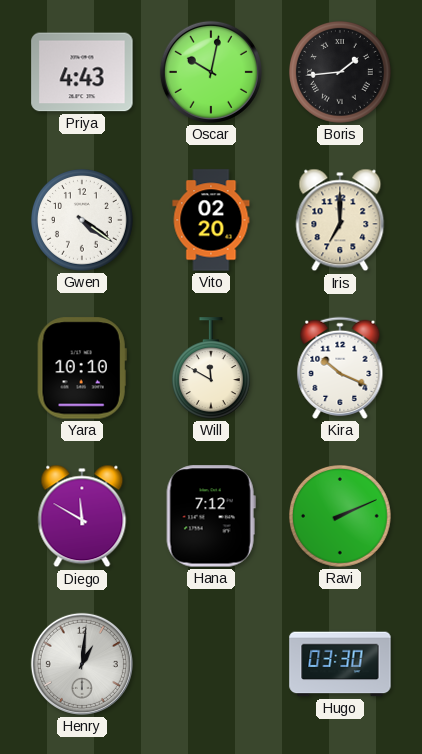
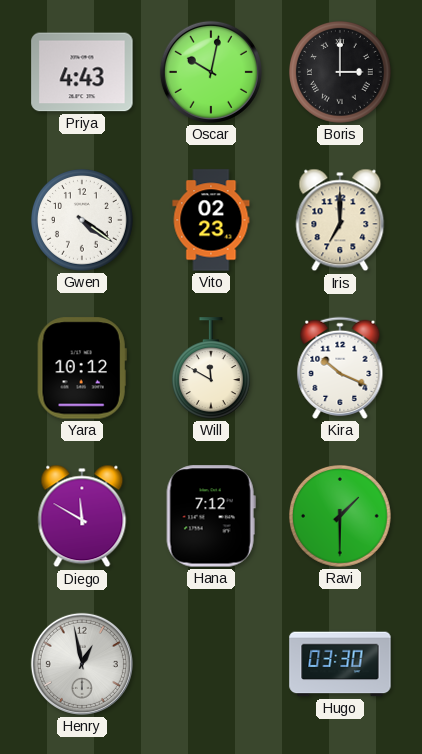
Boris: 1:44 -> 3:00 (341, 73)
Vito: 02:20 -> 02:23 (211, 220)
Yara: 10:10 -> 10:12 (82, 368)
Ravi: 2:11 -> 1:30 (341, 517)
Henry: 1:01 -> 12:58 (82, 664)
